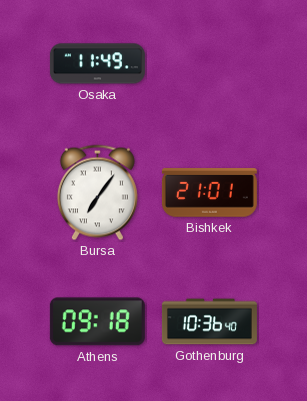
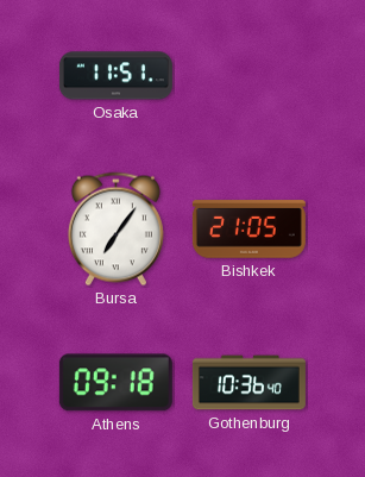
Osaka: 11:49 -> 11:51 (115, 76)
Bishkek: 21:01 -> 21:05 (248, 230)
